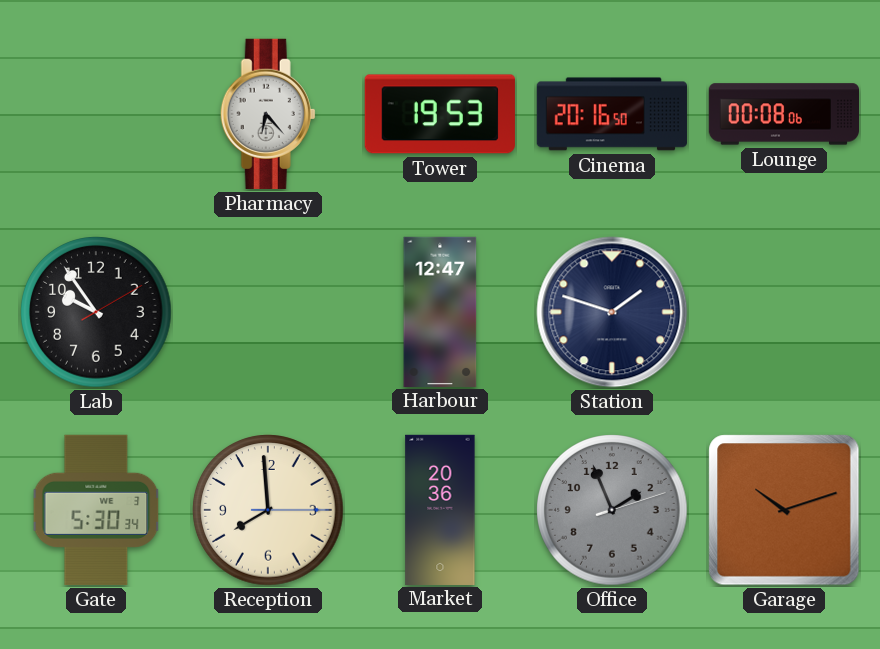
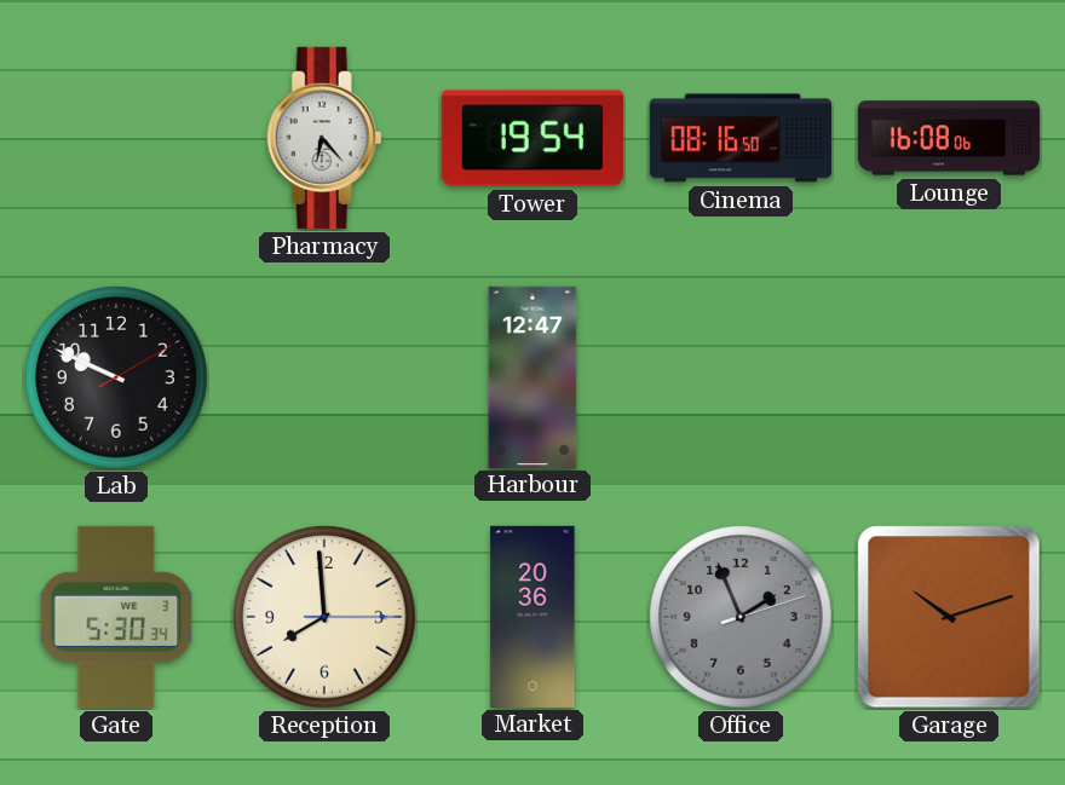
Tower: 19:53 -> 19:54 (532, 138)
Cinema: 20:16 -> 08:16 (741, 138)
Lounge: 00:08 -> 16:08 (948, 138)
Lab: 9:54 -> 9:49 (116, 377)
Station: 1:48 -> none (612, 312)
